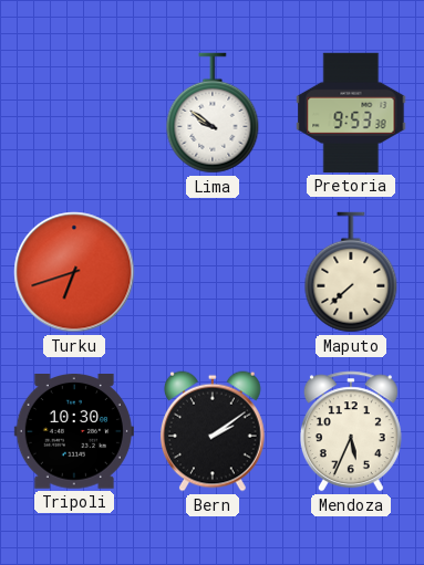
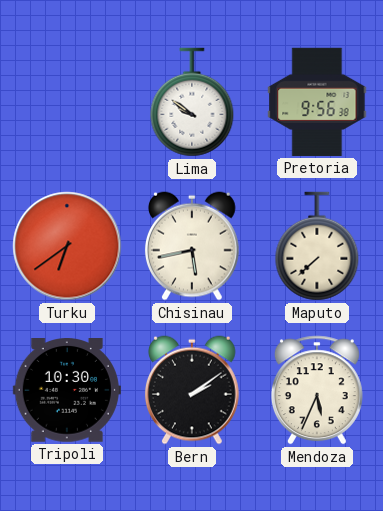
Pretoria: 9:53 -> 9:56 (317, 102)
Turku: 6:42 -> 6:39 (67, 246)
Chisinau: none -> 5:43 (192, 246)
